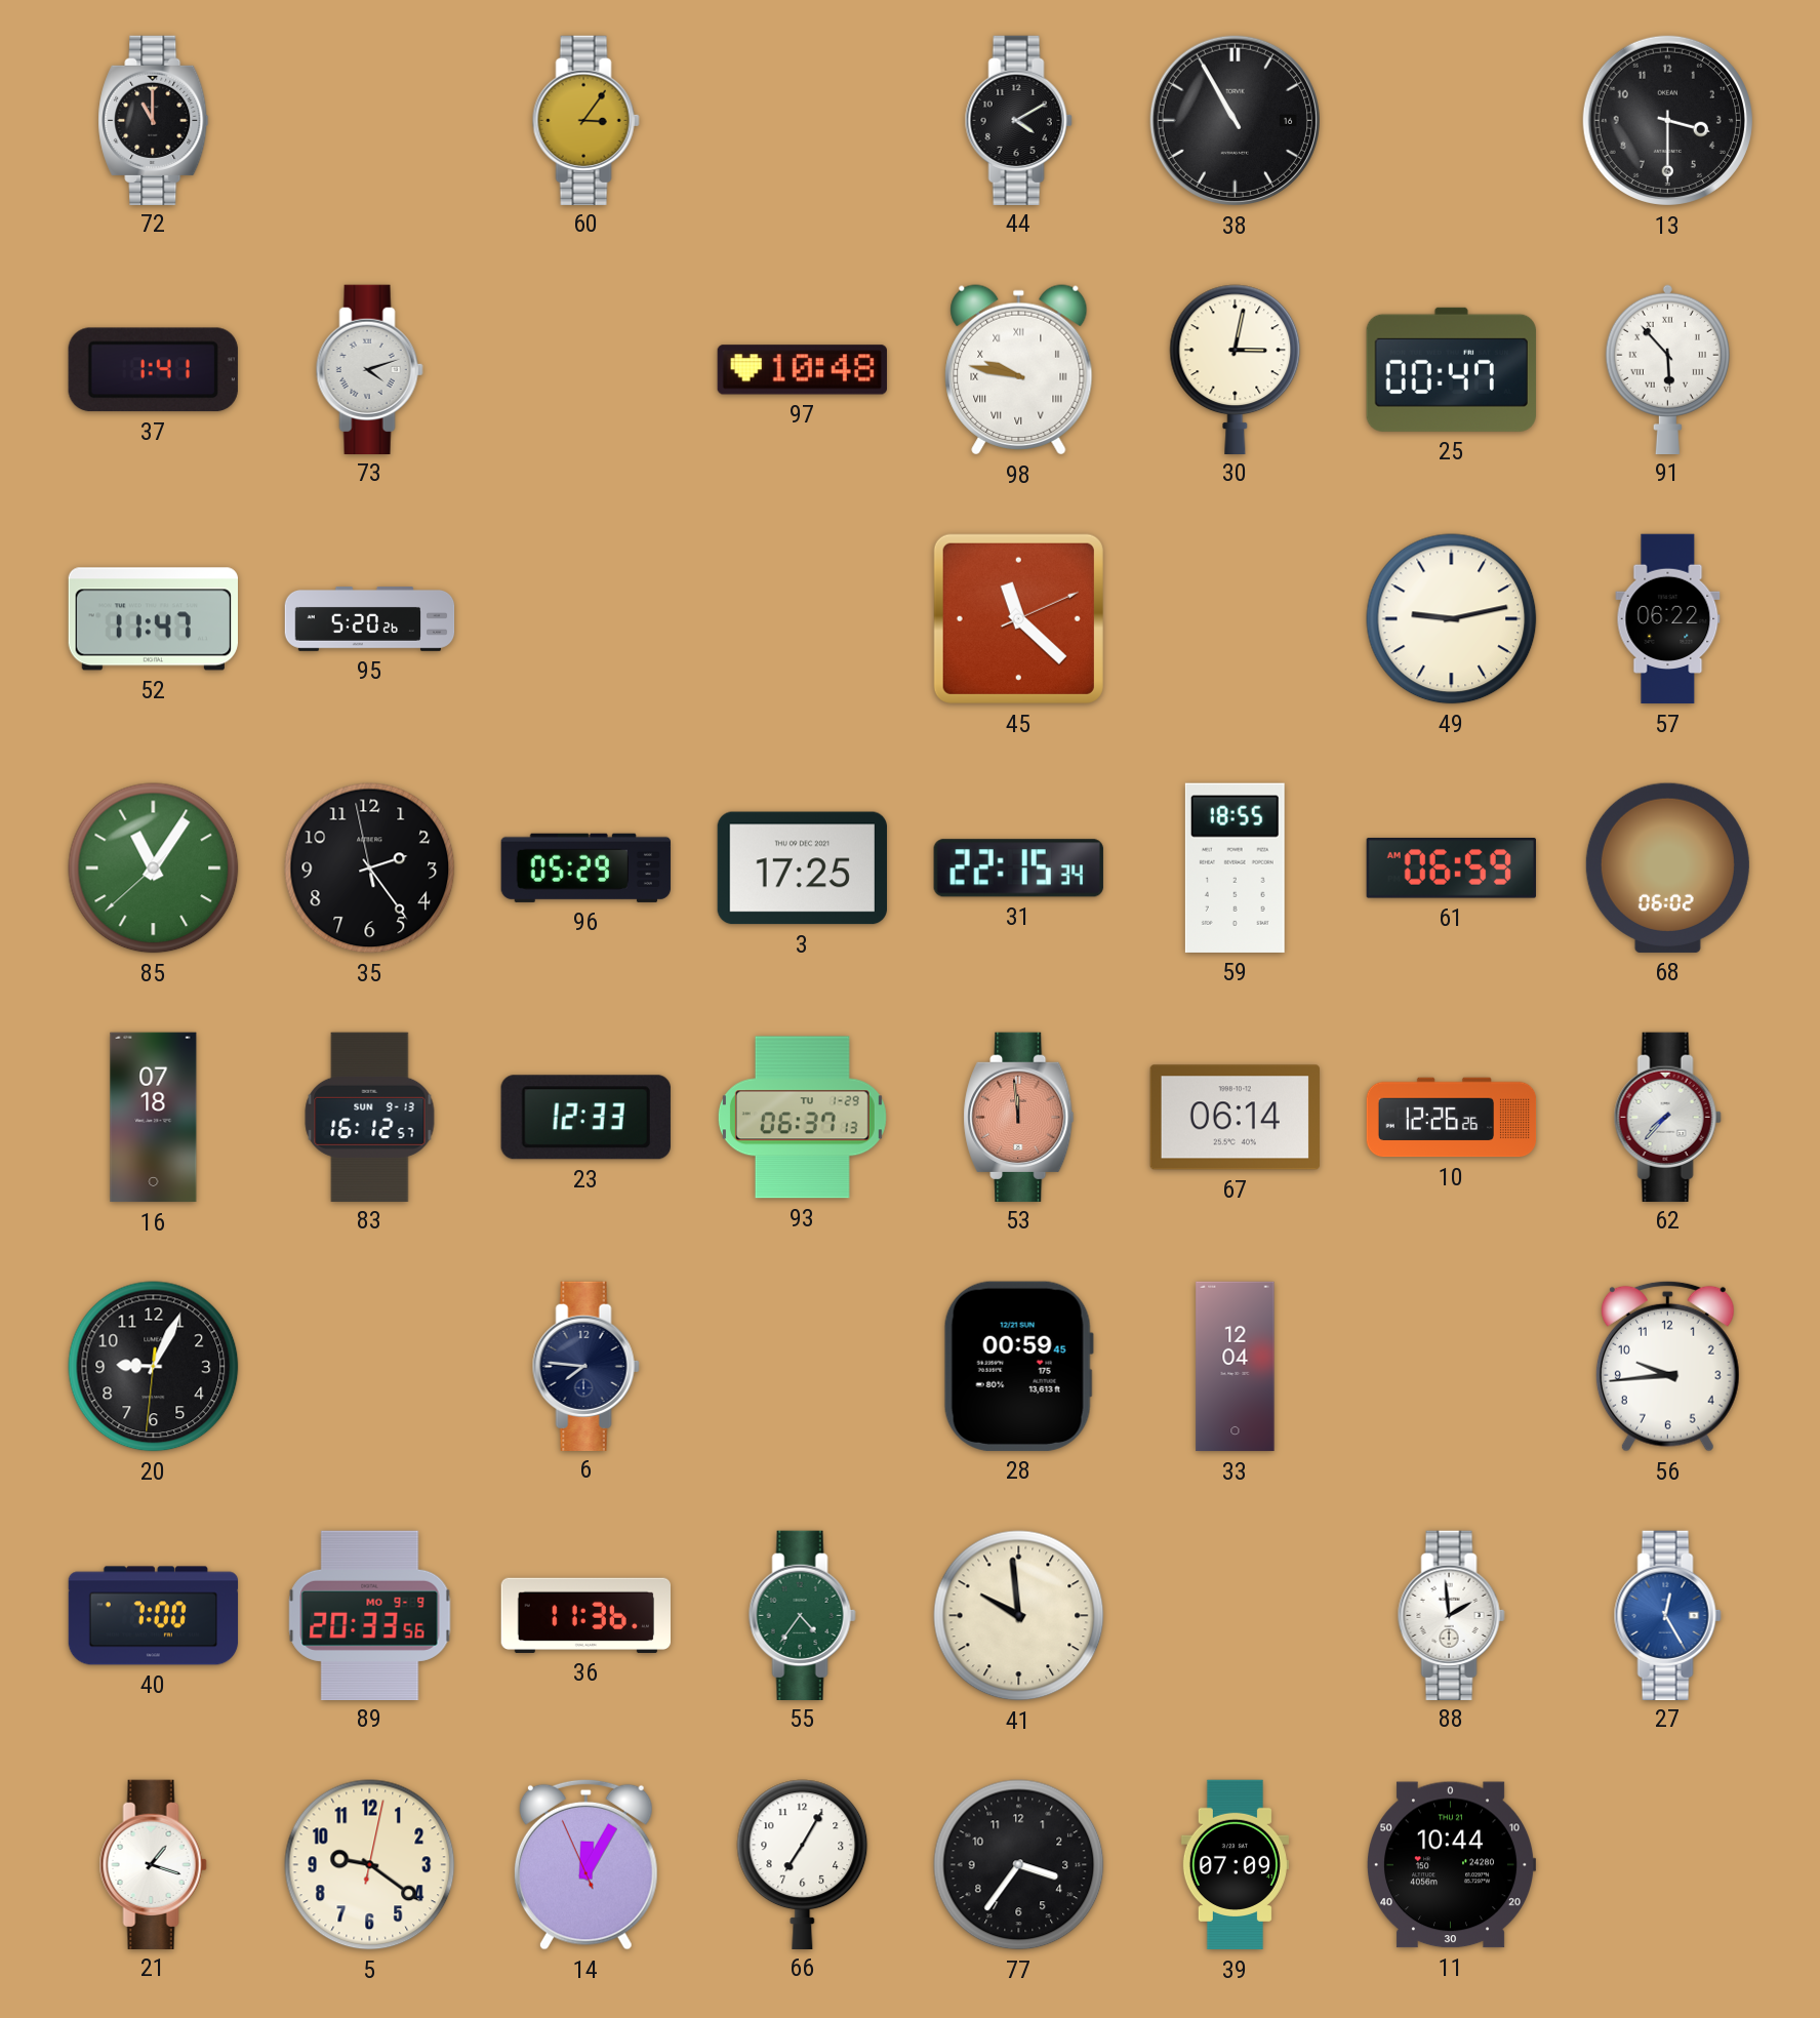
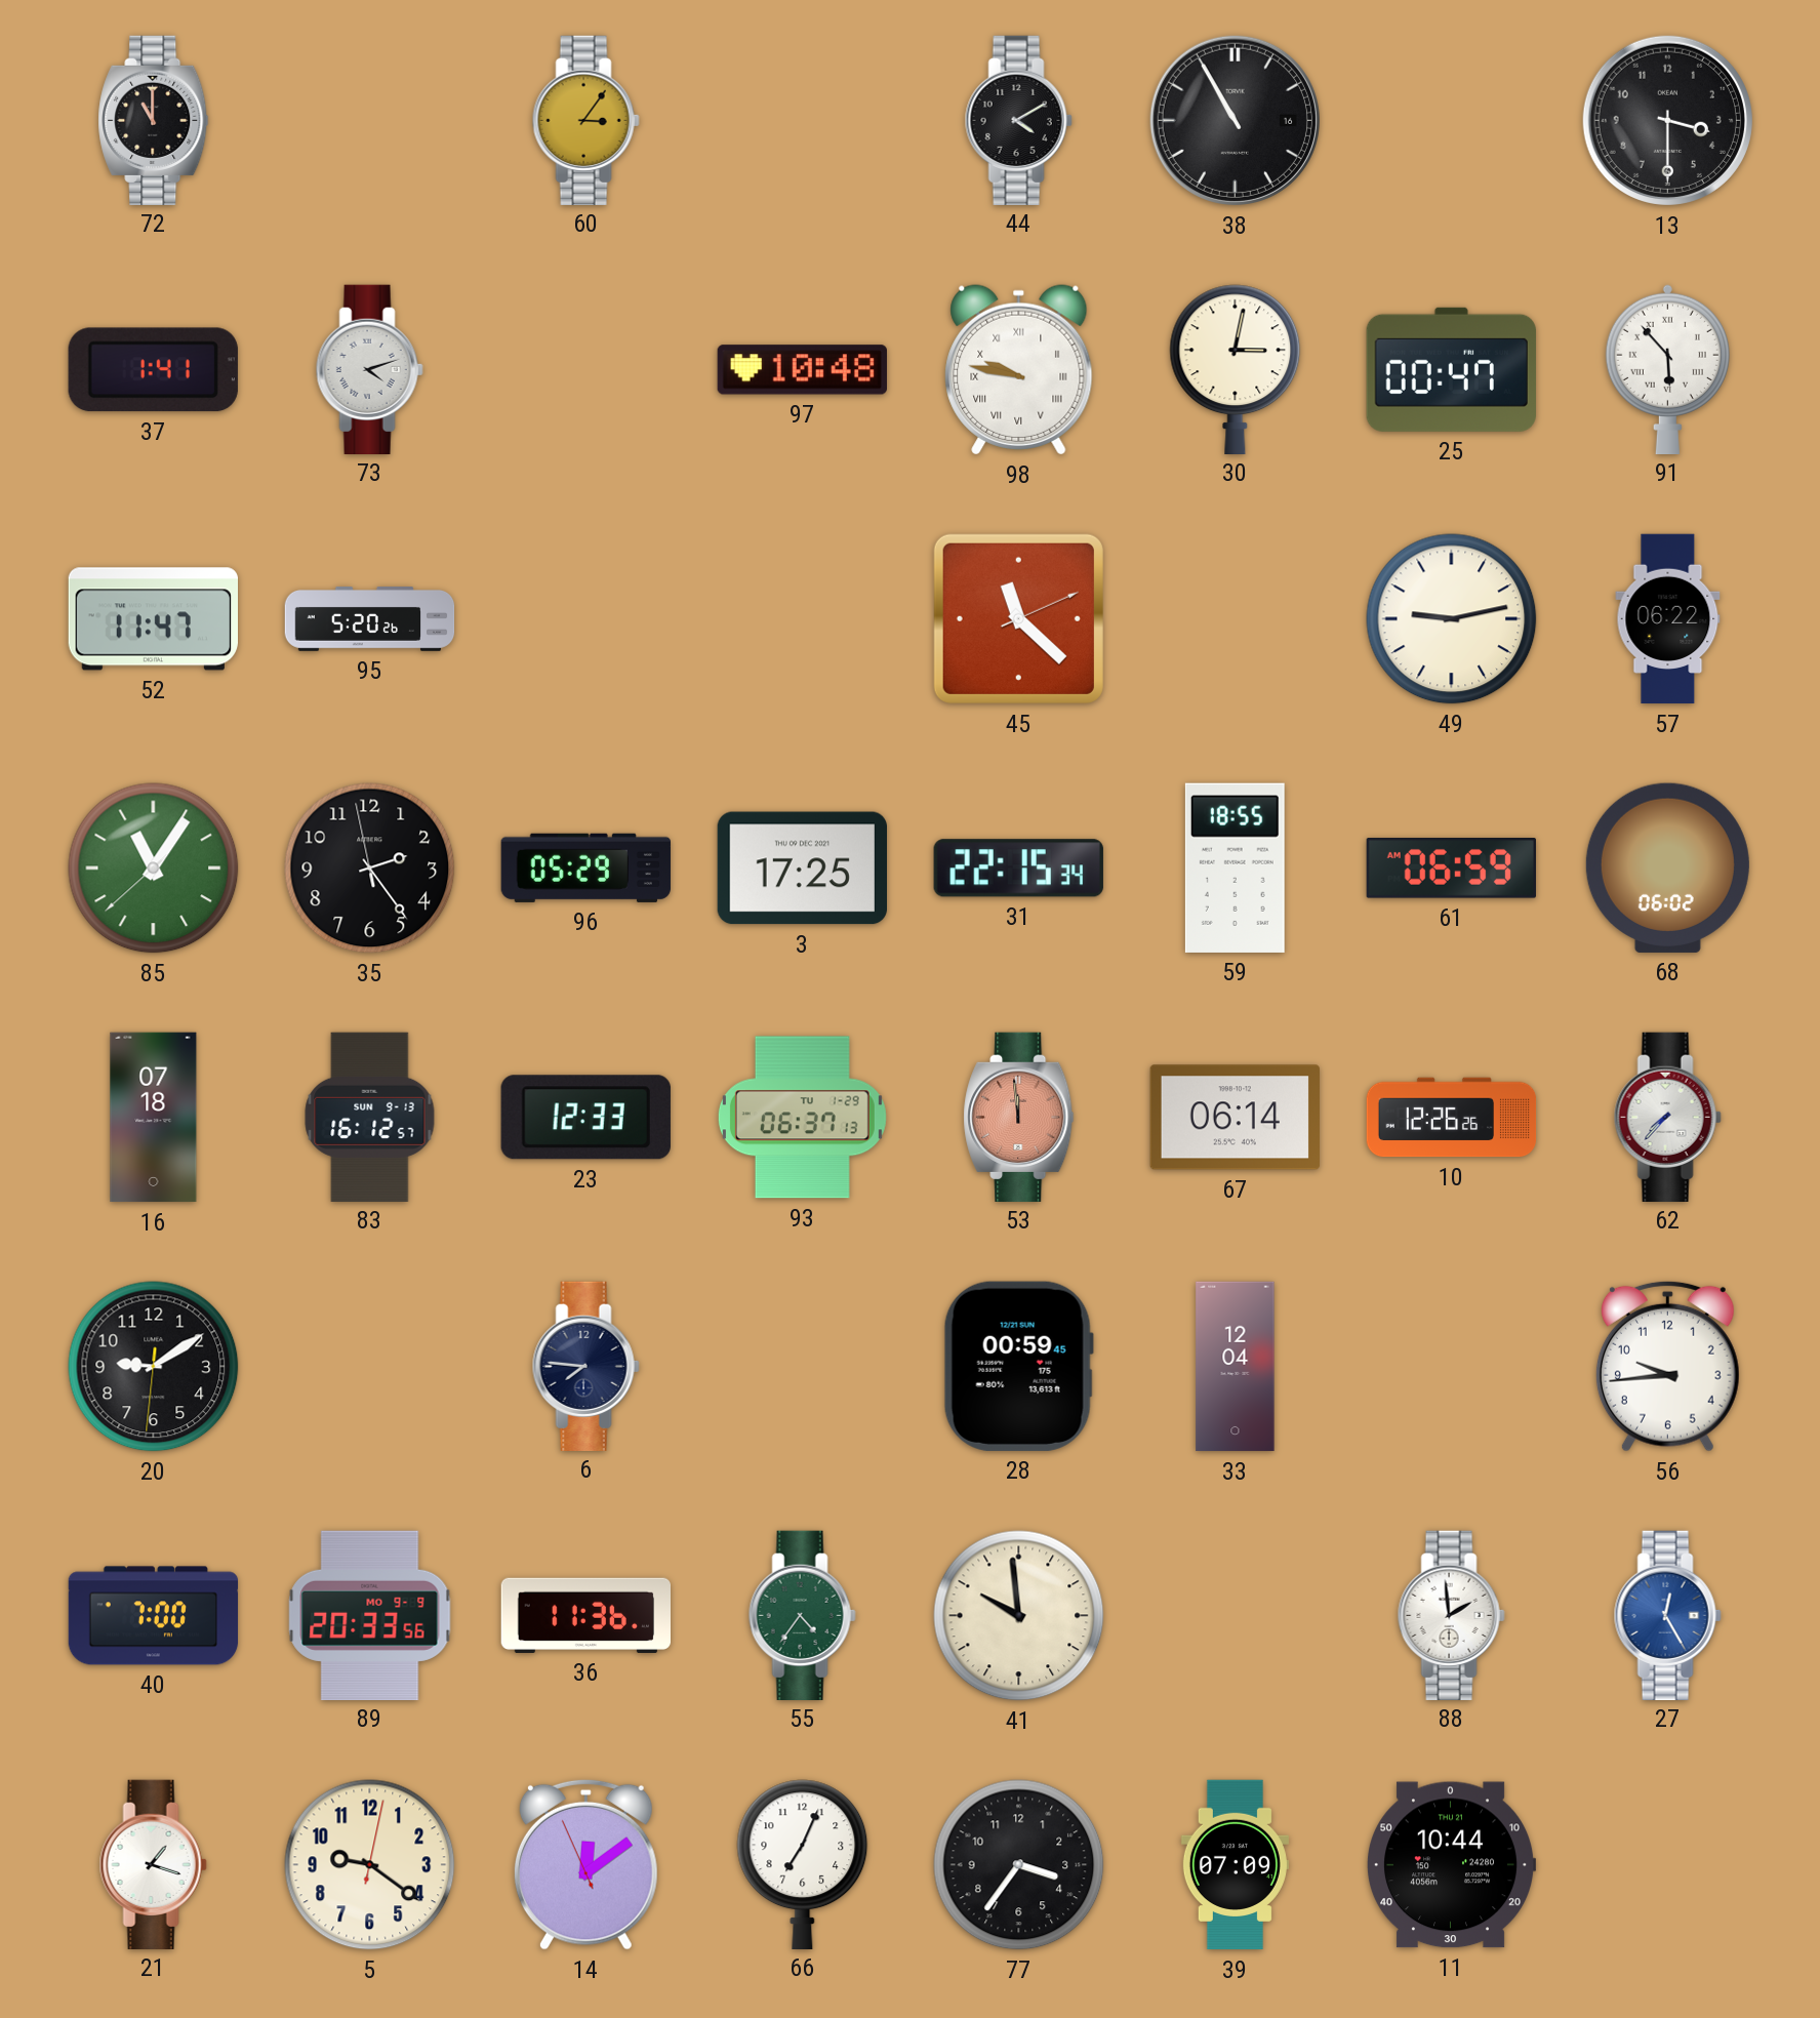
20: 9:04 -> 9:09 (154, 1367)
14: 12:04 -> 12:08 (585, 1864)
66: 7:05 -> 7:04 (803, 1864)
